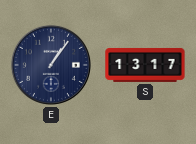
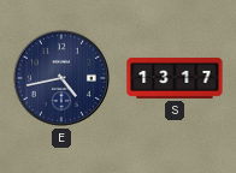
E: 1:06 -> 4:43 (61, 78)
